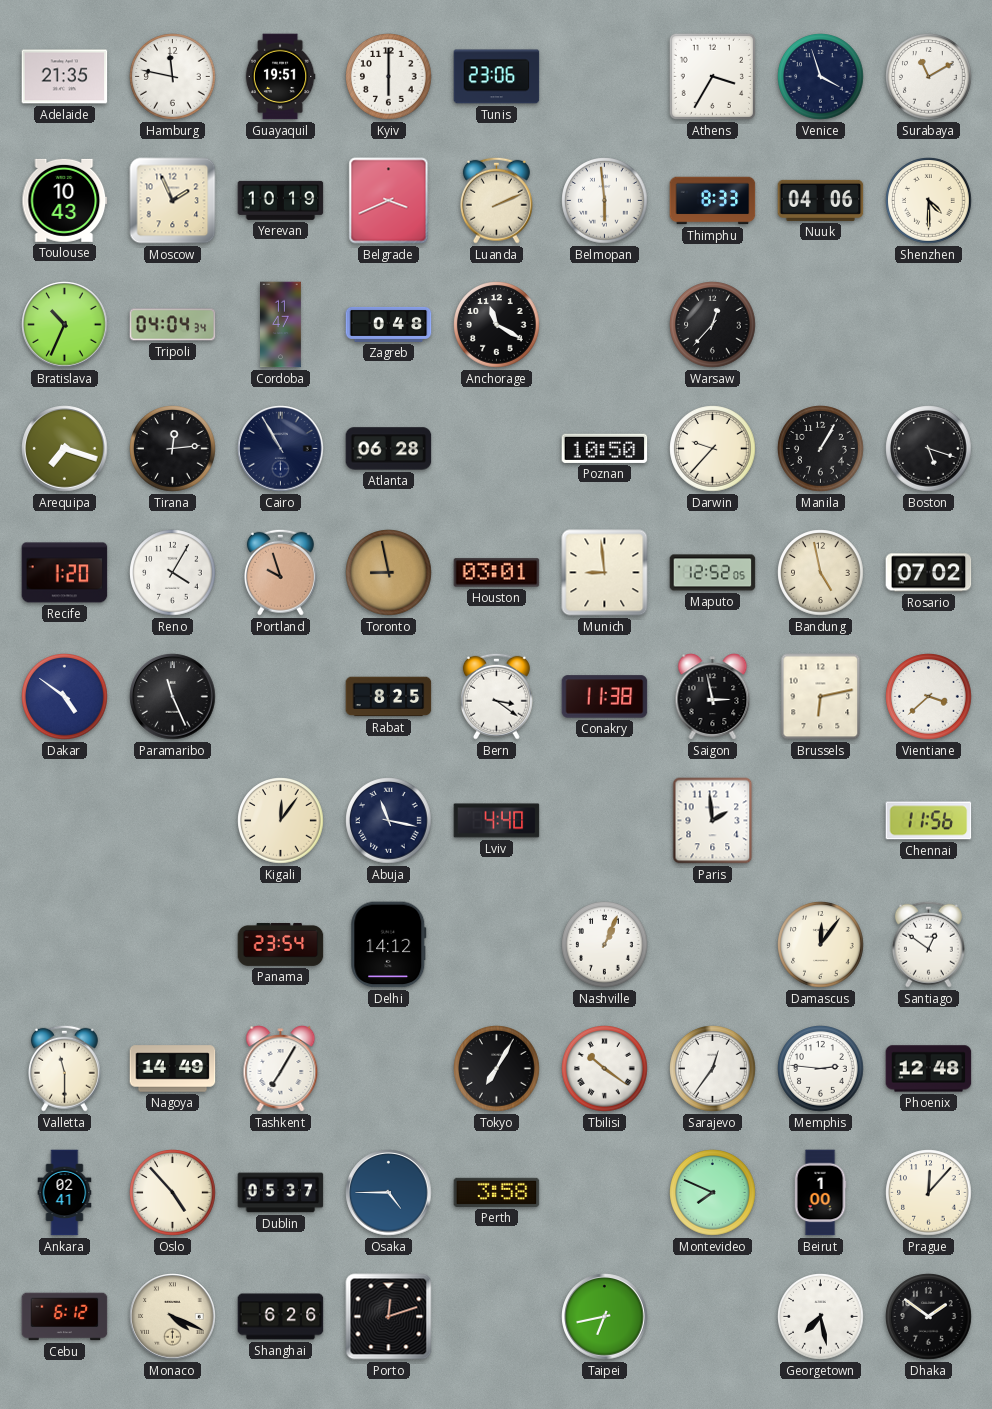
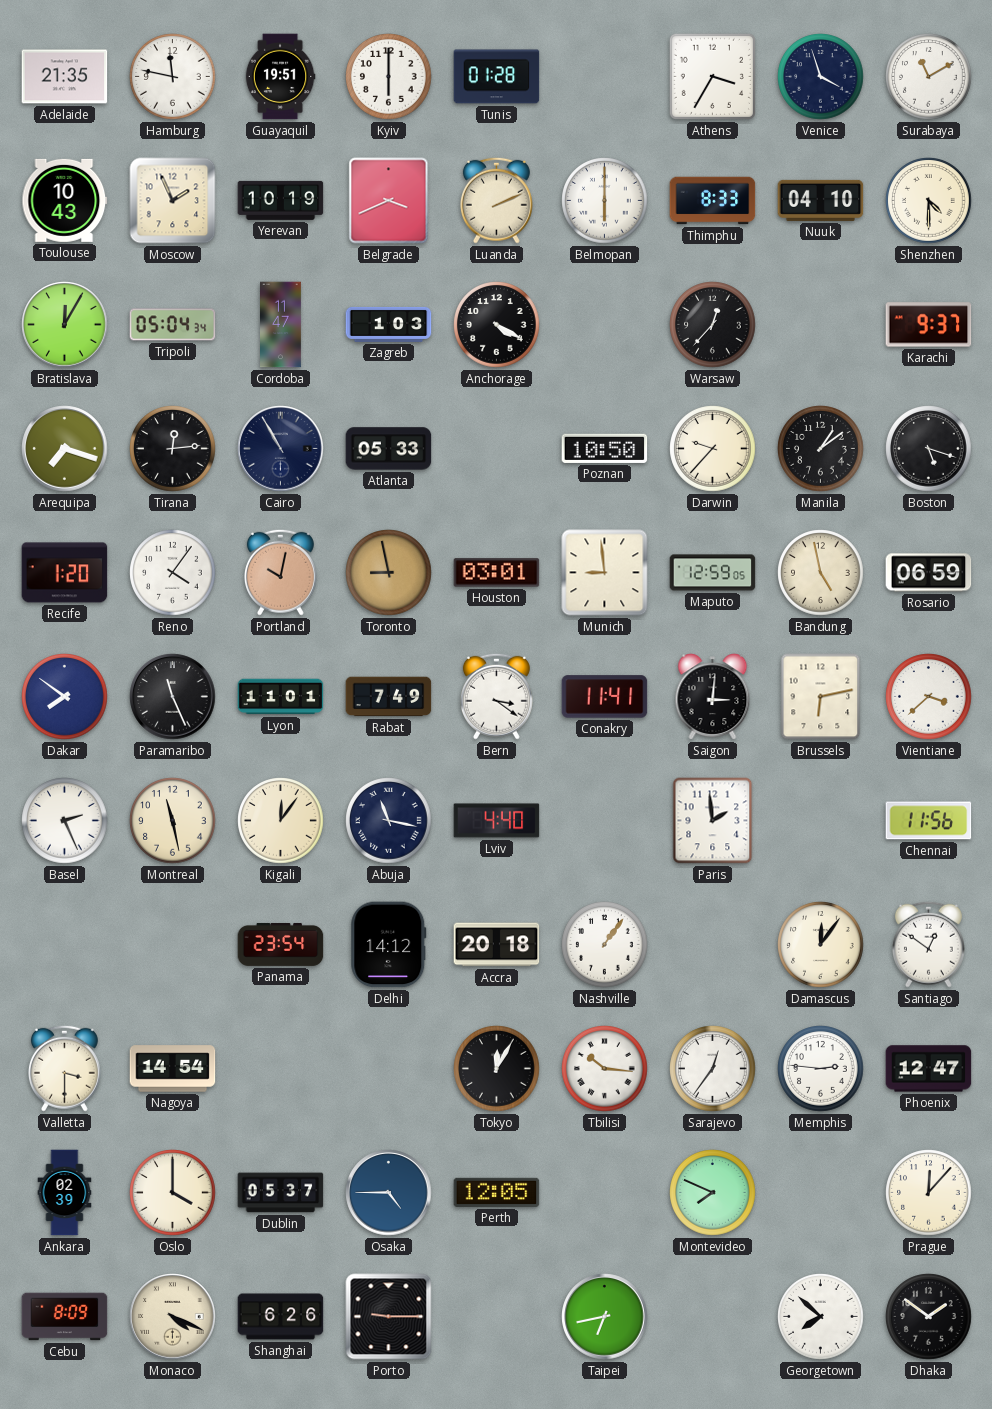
Tunis: 23:06 -> 01:28 (497, 77)
Belmopan: 5:59 -> 6:00 (605, 201)
Nuuk: 04:06 -> 04:10 (821, 200)
Bratislava: 10:34 -> 12:05 (65, 325)
Tripoli: 04:04 -> 05:04 (173, 325)
Zagreb: 0:48 -> 1:03 (389, 324)
Anchorage: 11:20 -> 4:20 (497, 325)
Karachi: none -> 9:37 (929, 325)
Atlanta: 06:28 -> 05:33 (389, 449)
Manila: 1:05 -> 1:09 (821, 449)
Reno: 4:05 -> 4:06 (173, 573)
Portland: 9:57 -> 10:02 (280, 572)
Maputo: 12:52 -> 12:59 (713, 573)
Rosario: 07:02 -> 06:59 (929, 573)
Dakar: 4:51 -> 7:51 (65, 697)
Lyon: none -> 11:01 (281, 697)
Rabat: 8:25 -> 7:49 (389, 697)
Conakry: 11:38 -> 11:41 (605, 697)
Saigon: 2:58 -> 3:01 (713, 697)
Basel: none -> 2:26 (65, 821)
Montreal: none -> 11:28 (173, 821)
Accra: none -> 20:18 (497, 945)
Nashville: 1:04 -> 1:06 (605, 945)
Valletta: 11:30 -> 3:30 (64, 1068)
Nagoya: 14:49 -> 14:54 (173, 1069)
Tashkent: 7:05 -> none (281, 1069)
Tokyo: 7:05 -> 12:05 (497, 1069)
Tbilisi: 10:21 -> 10:16 (605, 1069)
Phoenix: 12:48 -> 12:47 (929, 1069)
Ankara: 02:41 -> 02:39 (65, 1193)
Oslo: 4:53 -> 4:00 (173, 1193)
Perth: 3:58 -> 12:05 (497, 1192)
Beirut: 1:00 -> none (820, 1193)
Cebu: 6:12 -> 8:09 (65, 1317)
Porto: 12:12 -> 9:15 (389, 1317)
Georgetown: 7:28 -> 7:52 (821, 1317)
